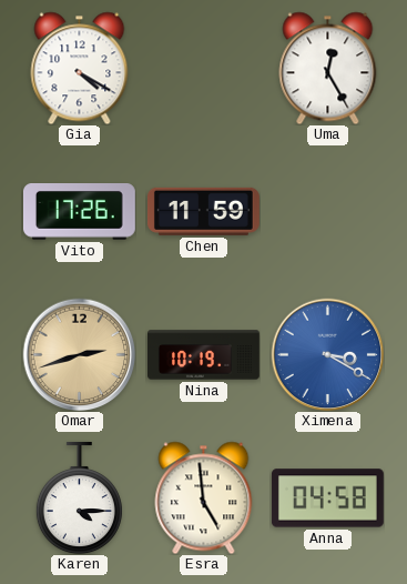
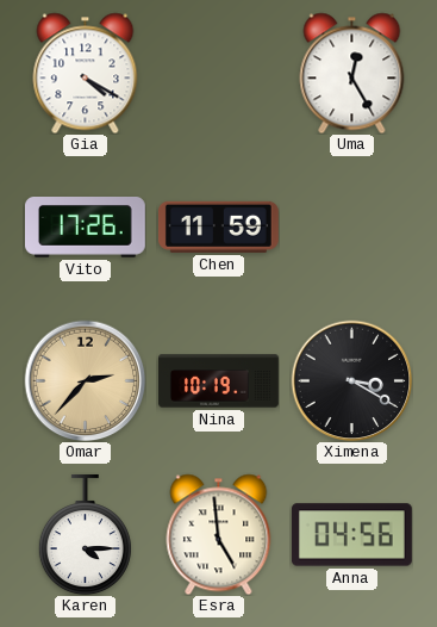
Omar: 2:42 -> 2:37 (85, 380)
Ximena dial: blue -> black (351, 380)
Anna: 04:58 -> 04:56 (351, 535)
